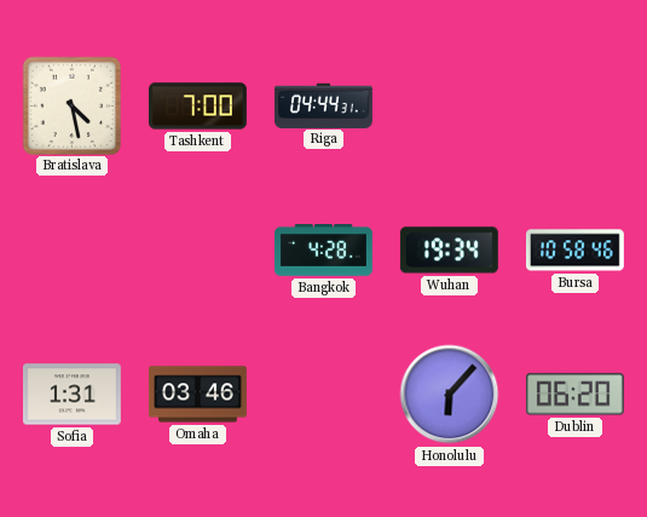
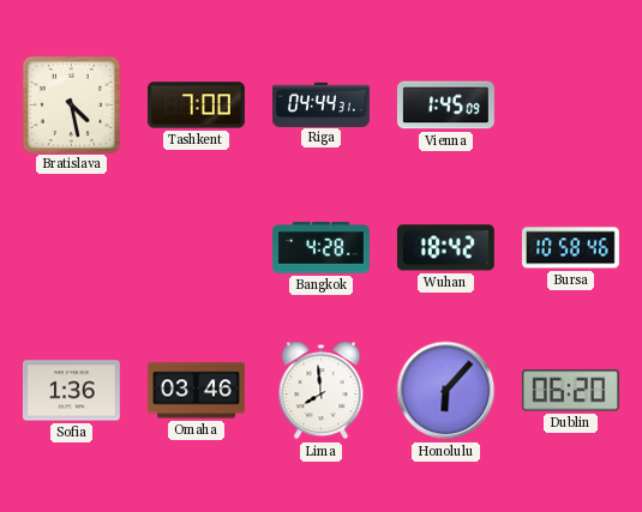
Vienna: none -> 1:45 (445, 106)
Wuhan: 19:34 -> 18:42 (445, 248)
Sofia: 1:31 -> 1:36 (71, 391)
Lima: none -> 7:59 (322, 391)
